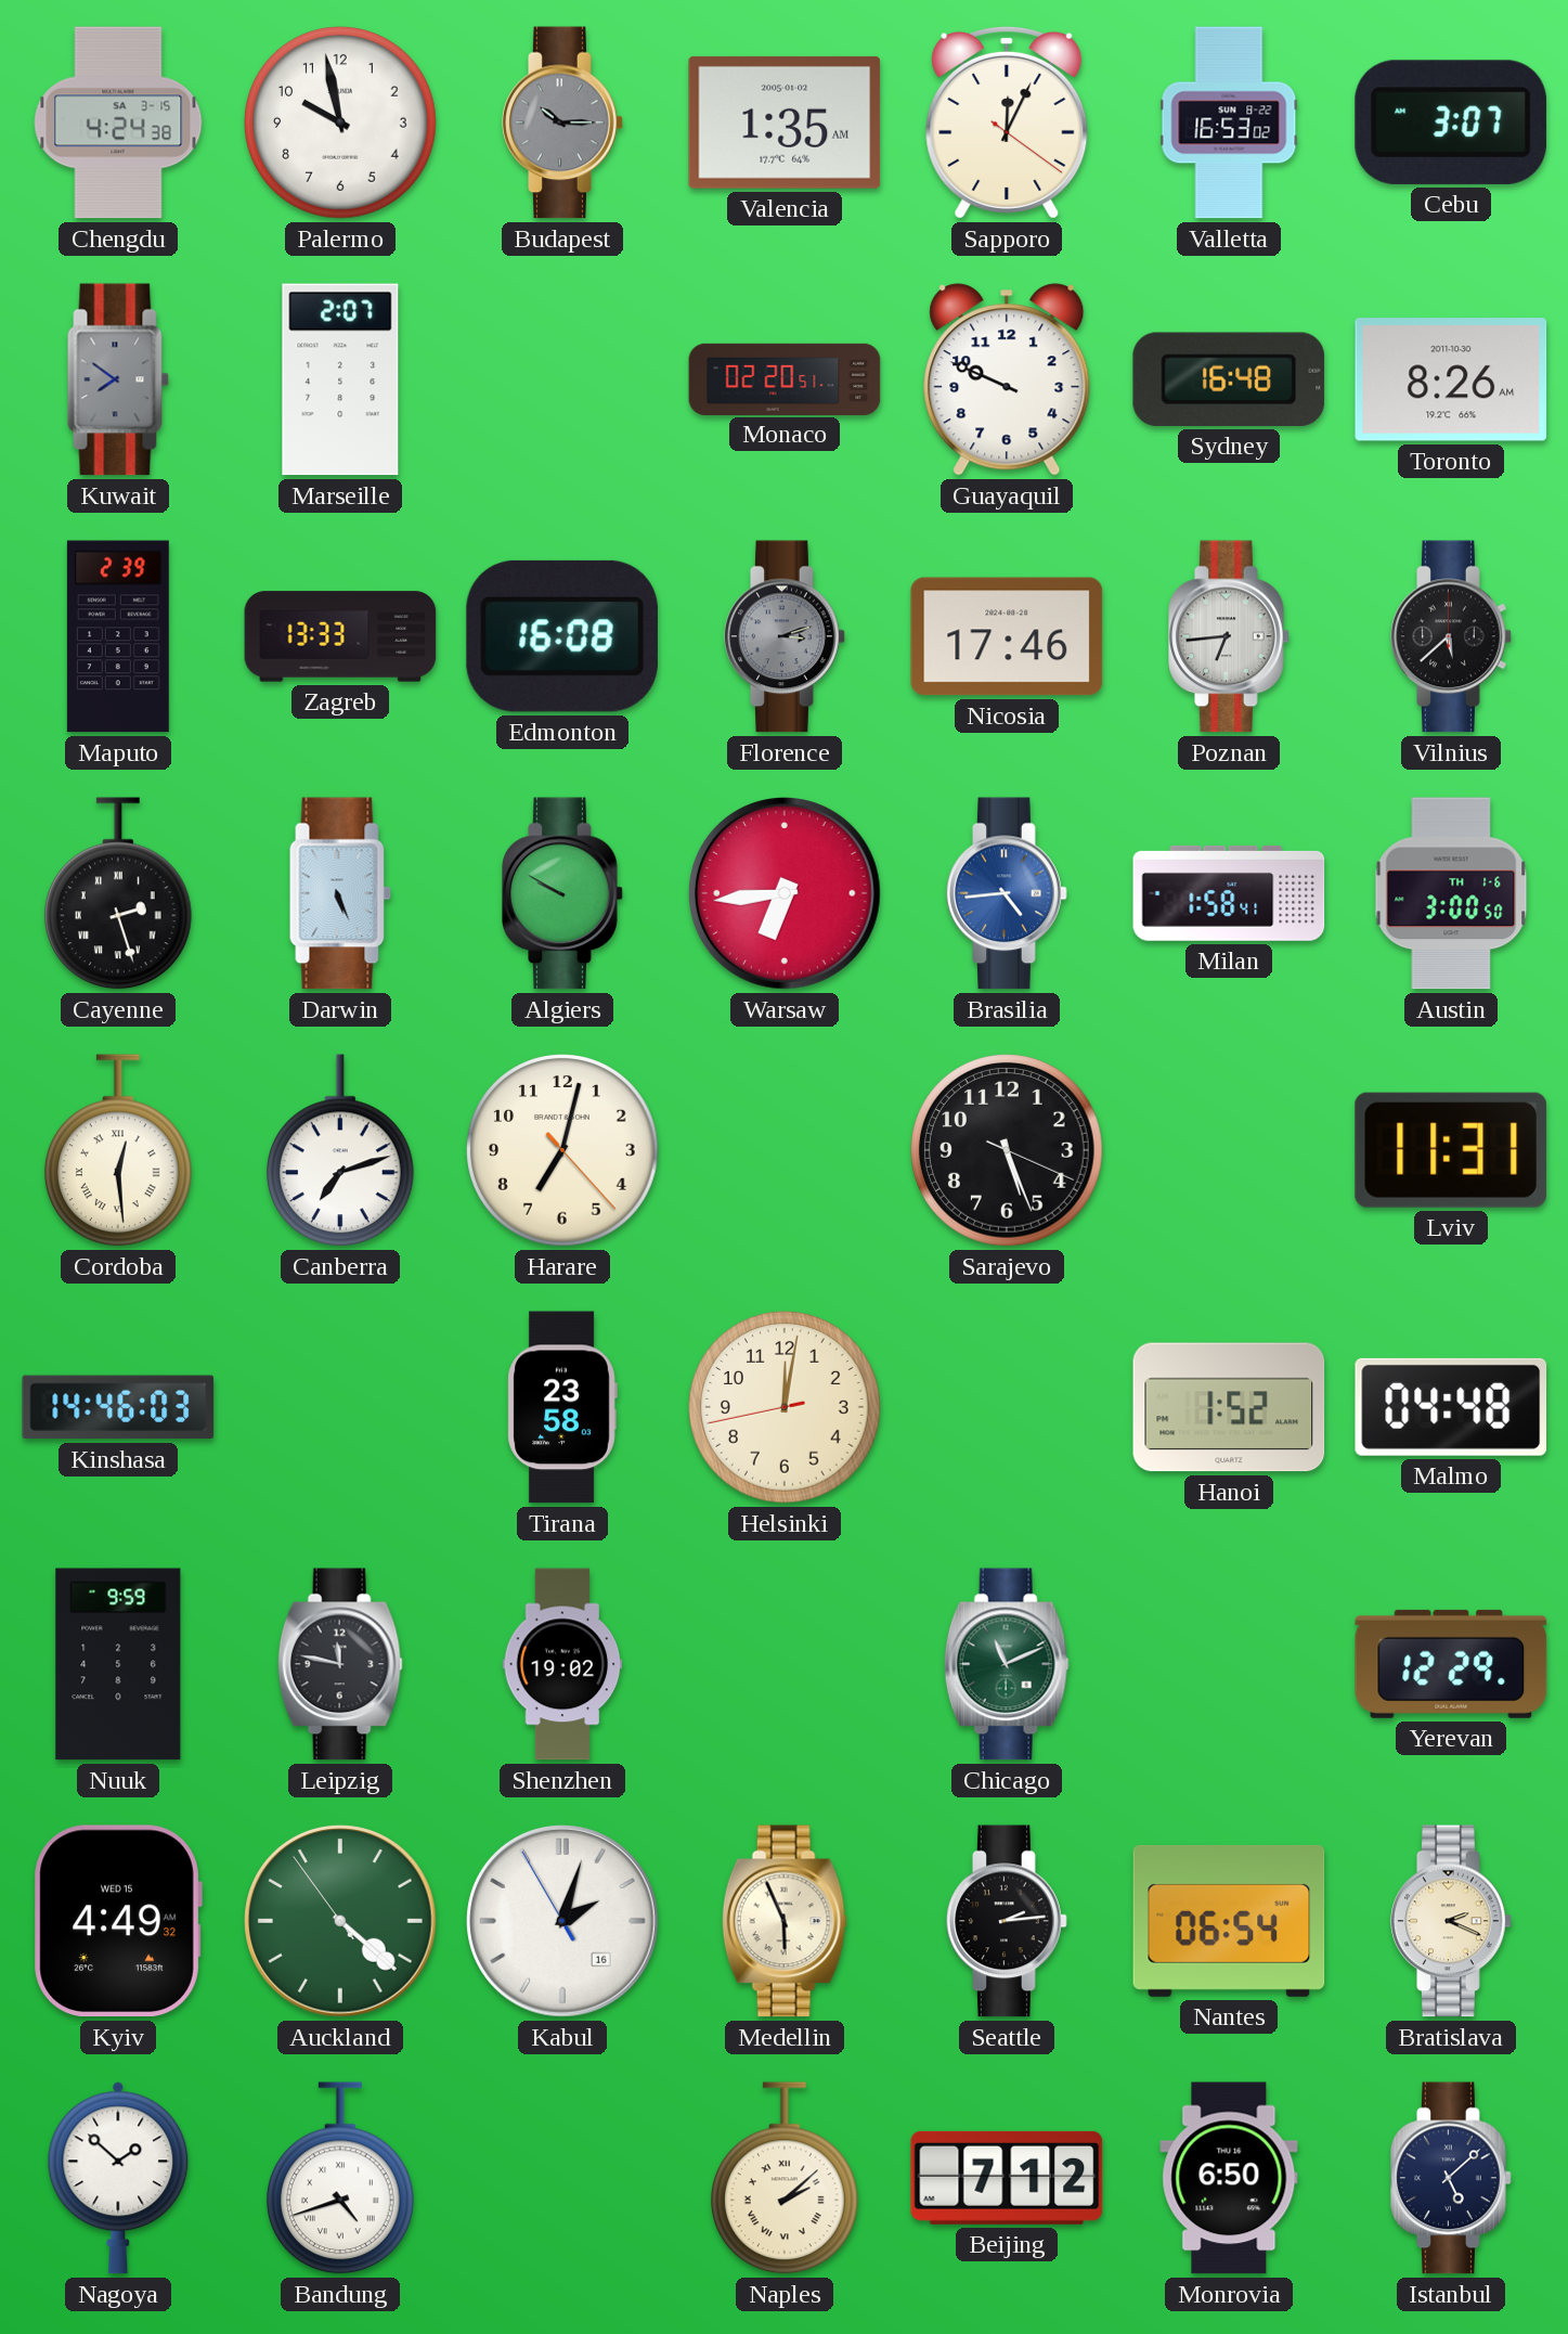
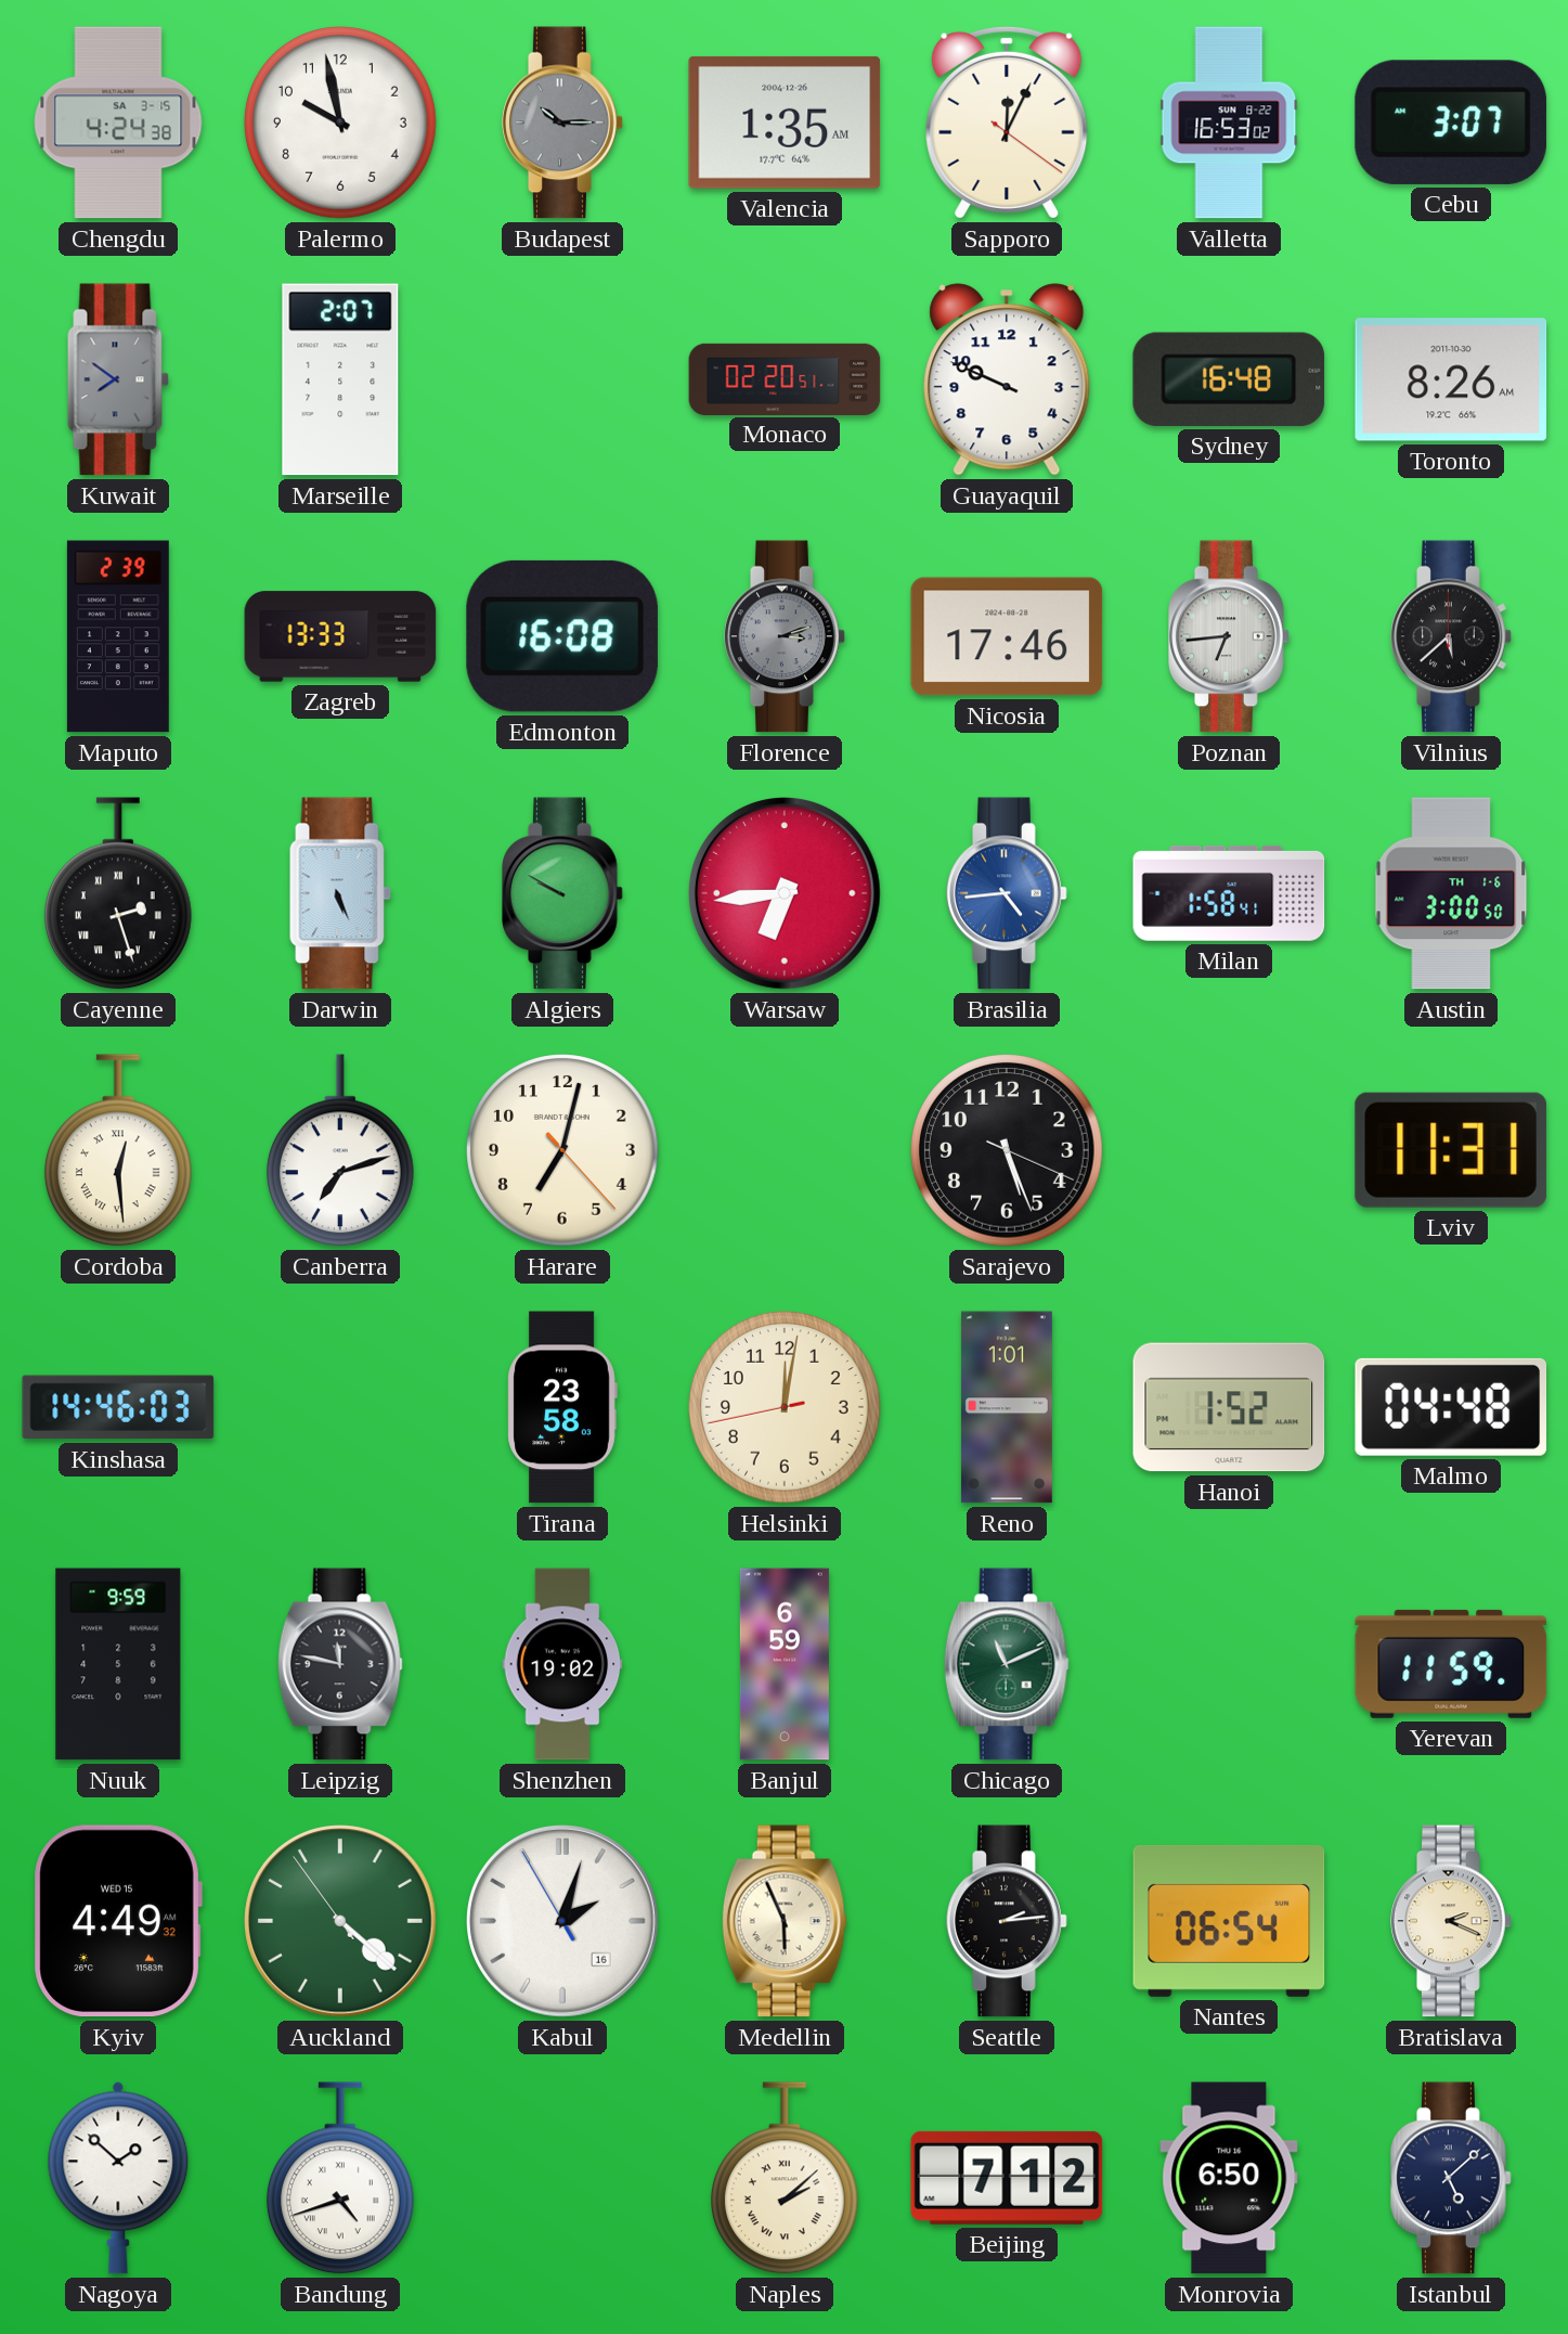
Valencia date: 2005-01-02 -> 2004-12-26 (785, 122)
Reno: none -> 1:01 (1007, 1407)
Banjul: none -> 6:59 (785, 1664)
Yerevan: 12:29 -> 11:59 (1451, 1664)
